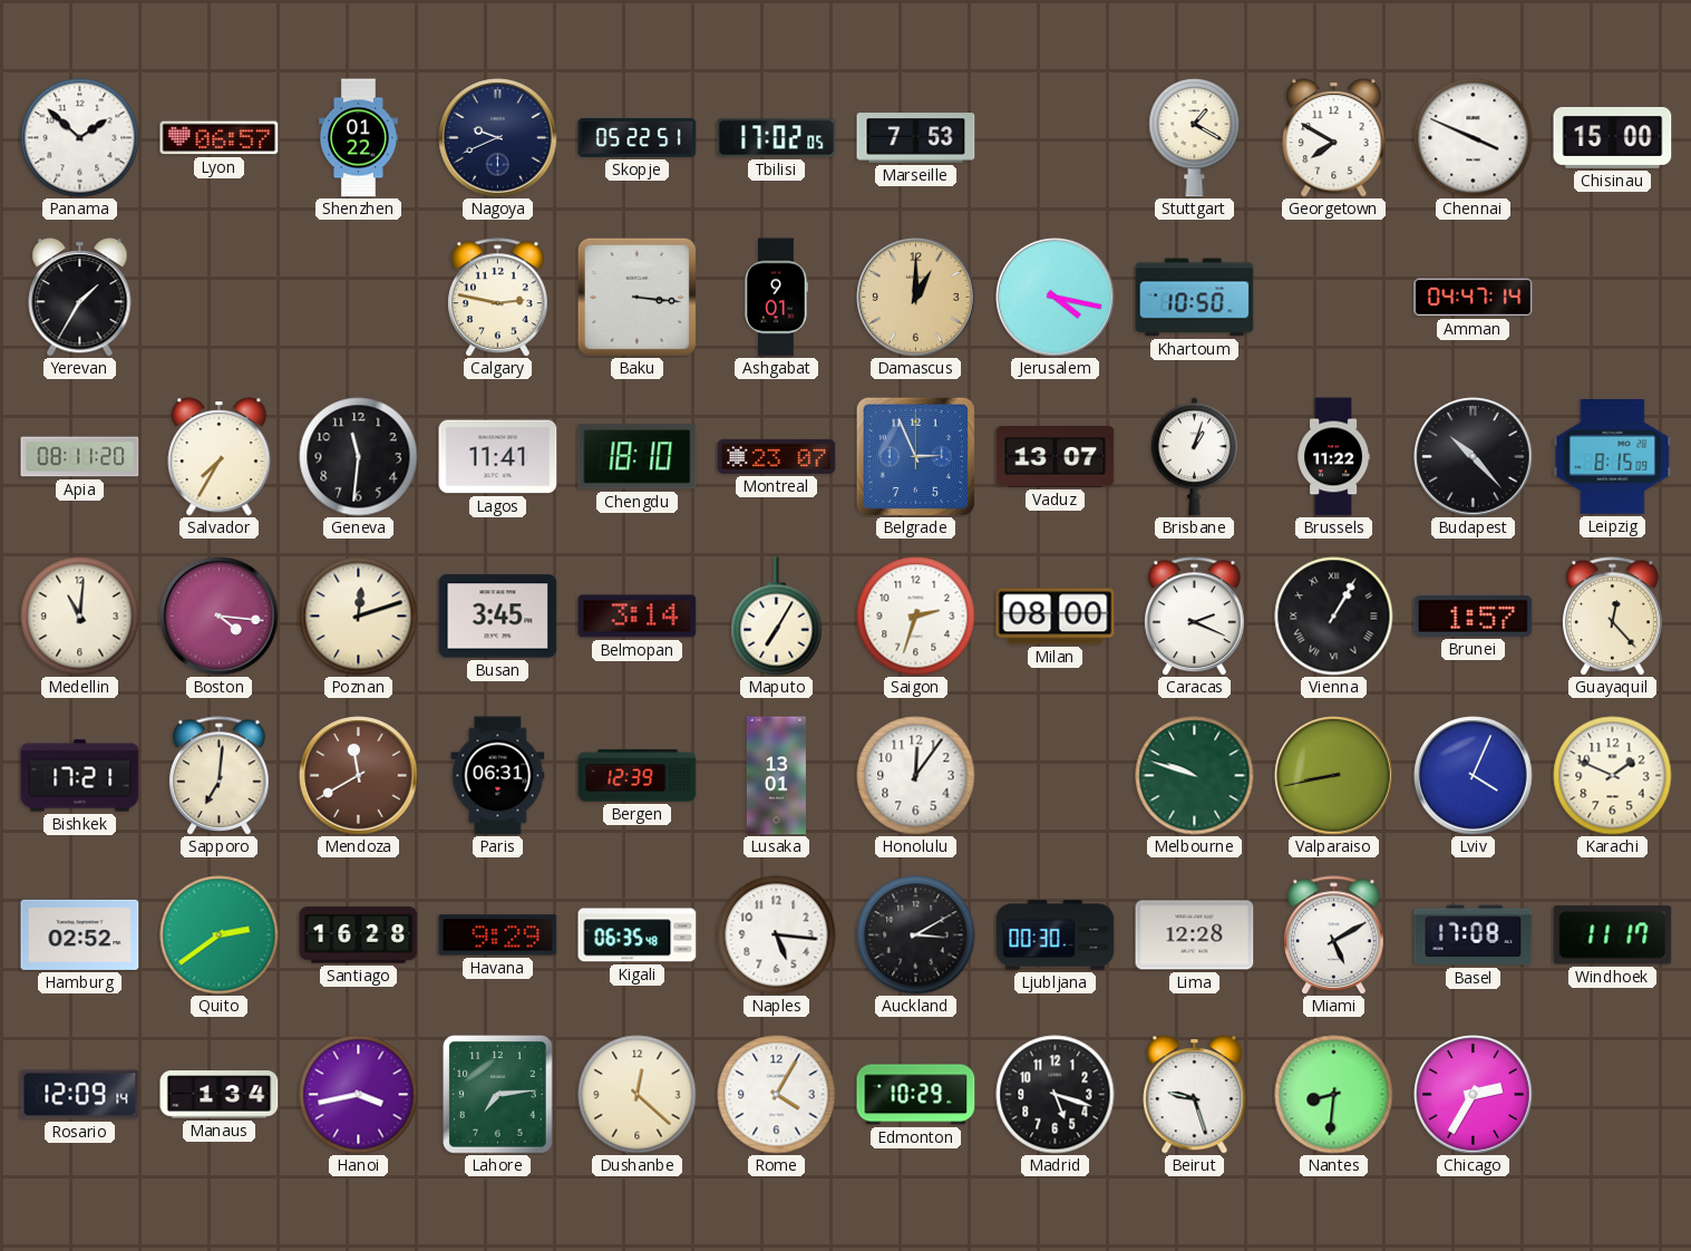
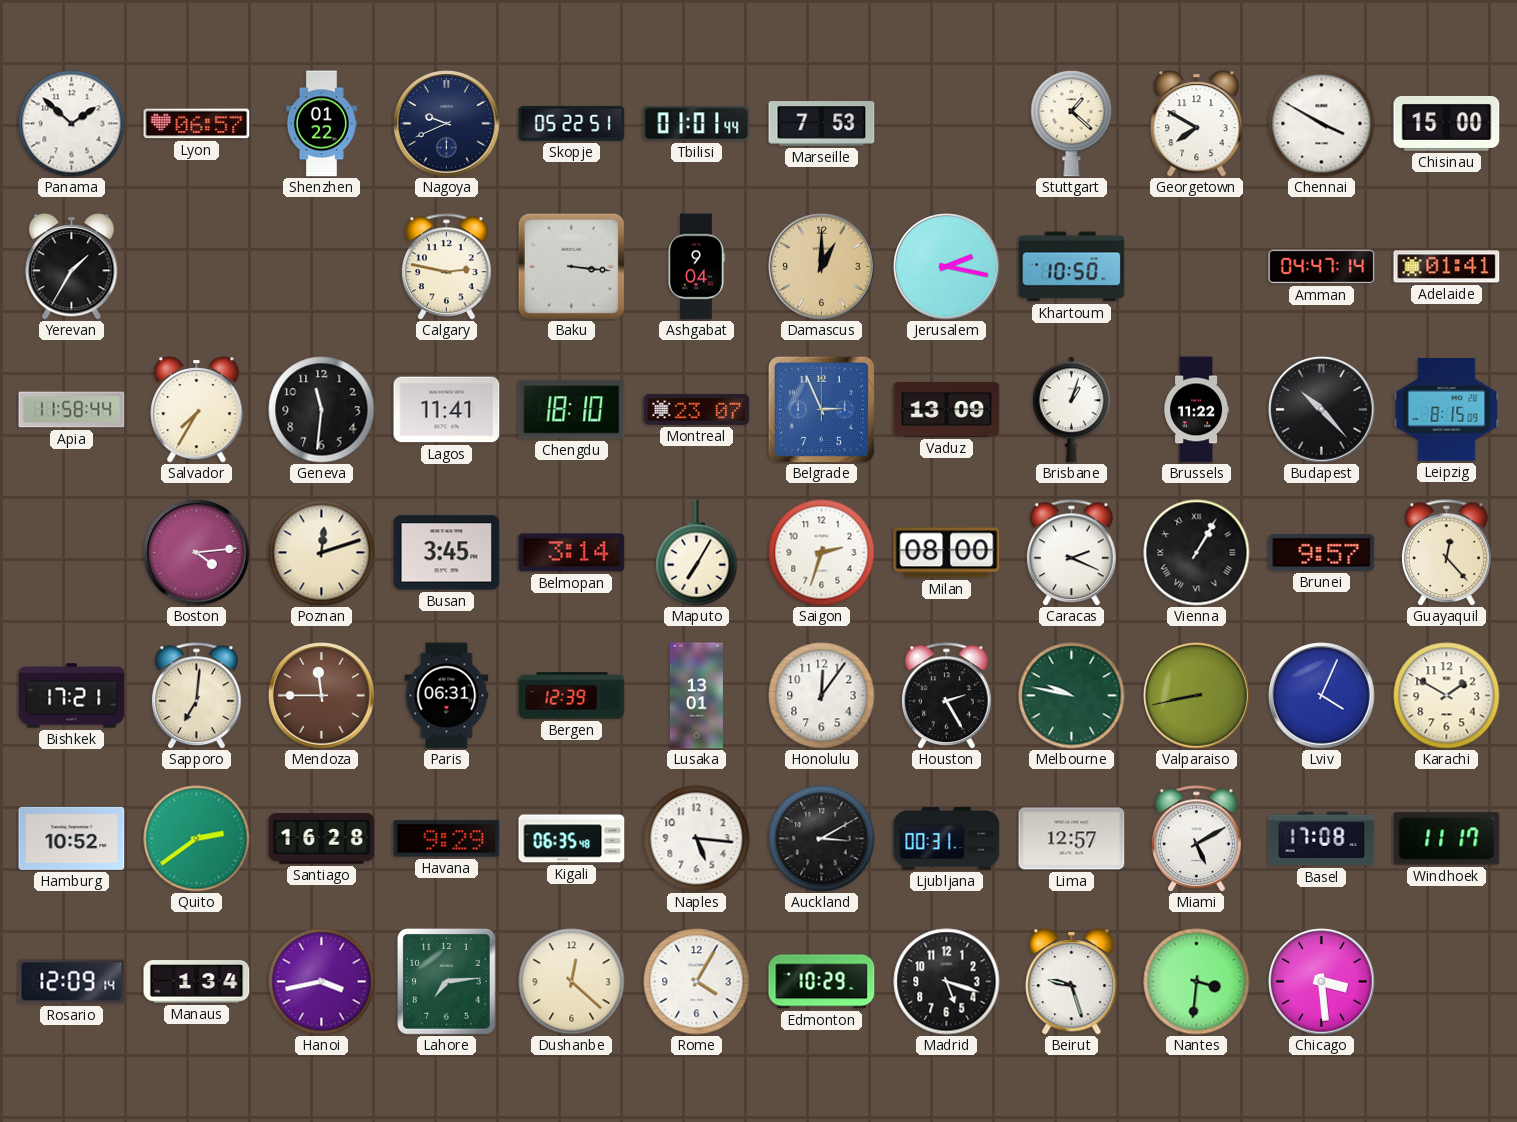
Tbilisi: 17:02 -> 01:01 (697, 124)
Stuttgart: 1:20 -> 1:22 (1072, 123)
Chennai: 3:49 -> 3:50 (1322, 124)
Ashgabat: 9:01 -> 9:04 (697, 267)
Jerusalem: 4:17 -> 2:17 (947, 267)
Adelaide: none -> 01:41 (1447, 267)
Apia: 08:11 -> 11:58 (72, 410)
Vaduz: 13:07 -> 13:09 (947, 410)
Medellin: 11:01 -> none (80, 617)
Boston: 4:16 -> 4:14 (197, 553)
Brunei: 1:57 -> 9:57 (1322, 552)
Mendoza: 11:40 -> 11:45 (322, 696)
Houston: none -> 2:25 (947, 696)
Melbourne: 9:48 -> 9:47 (1072, 696)
Karachi: 1:49 -> 1:50 (1447, 696)
Hamburg: 02:52 -> 10:52 (72, 838)
Ljubljana: 00:30 -> 00:31 (947, 839)
Lima: 12:28 -> 12:57 (1072, 839)
Nantes: 8:31 -> 3:31 (1197, 982)
Chicago: 2:35 -> 3:29 (1322, 982)
